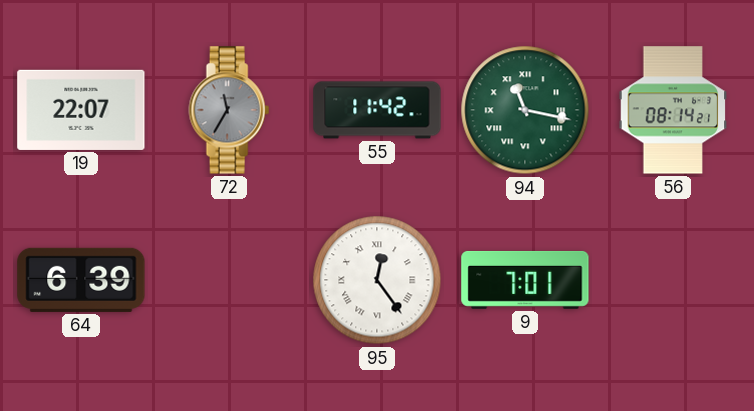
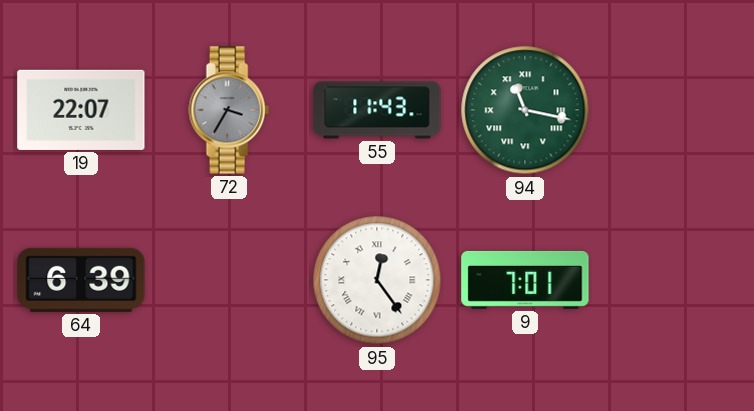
72: 11:35 -> 3:35 (229, 110)
55: 11:42 -> 11:43 (377, 110)
56: 08:14 -> none (673, 110)
